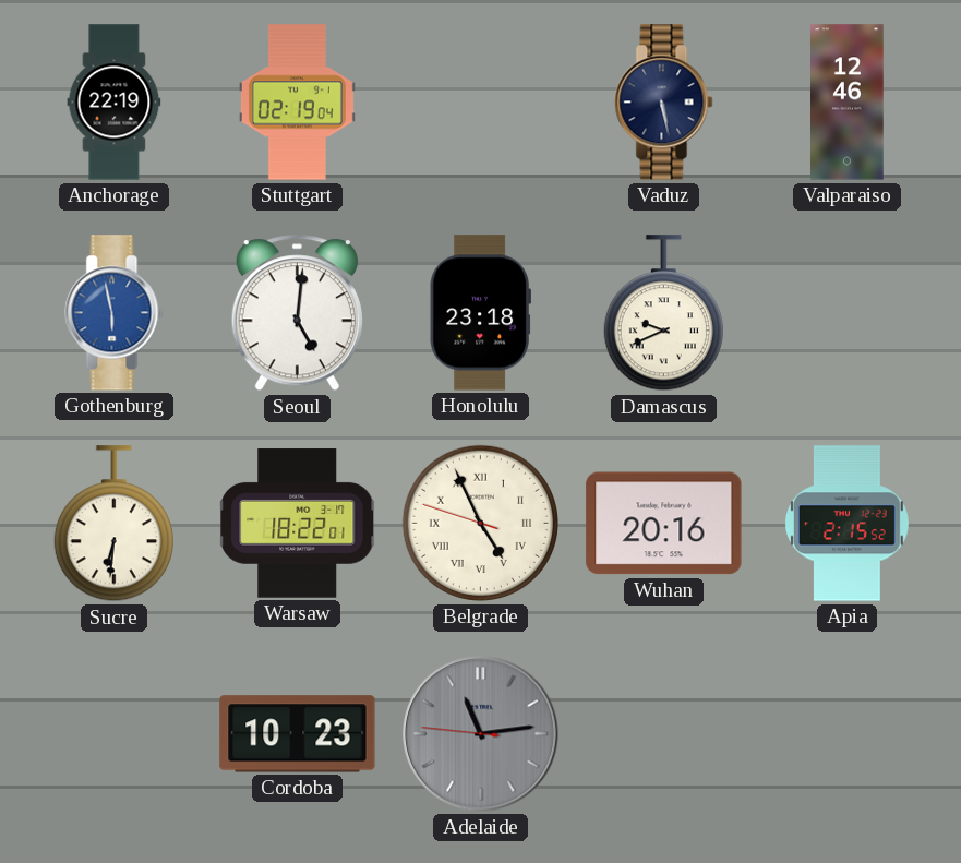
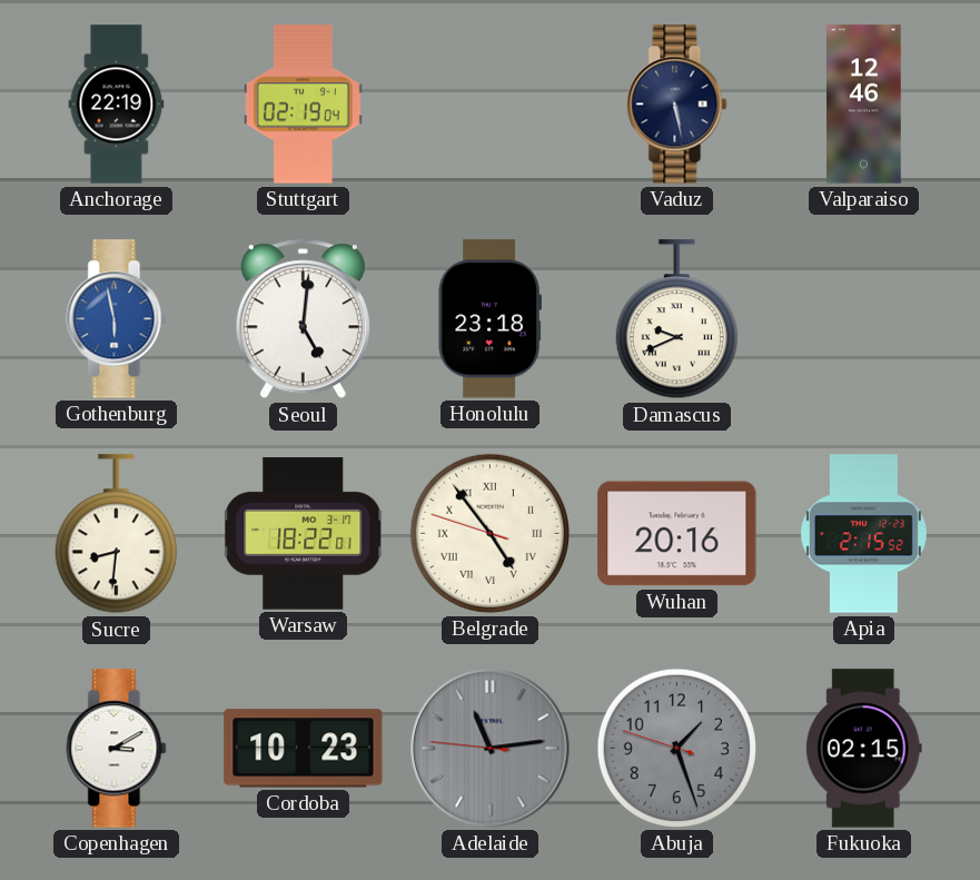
Sucre: 6:31 -> 8:31 (116, 534)
Belgrade: 4:55 -> 4:53 (489, 533)
Copenhagen: none -> 3:10 (117, 749)
Abuja: none -> 1:26 (676, 748)
Fukuoka: none -> 02:15 (863, 749)
